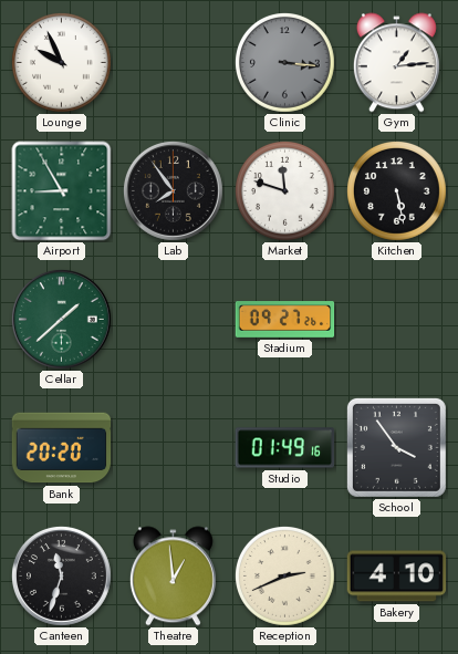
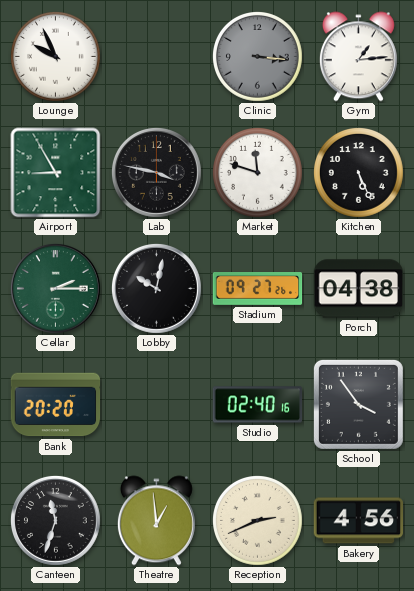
Lab: 7:54 -> 3:47 (156, 172)
Kitchen: 5:28 -> 5:26 (359, 173)
Cellar: 1:38 -> 2:15 (55, 288)
Lobby: none -> 10:02 (156, 288)
Porch: none -> 04:38 (359, 289)
Studio: 01:49 -> 02:40 (258, 405)
Bakery: 4:10 -> 4:56 (359, 521)
